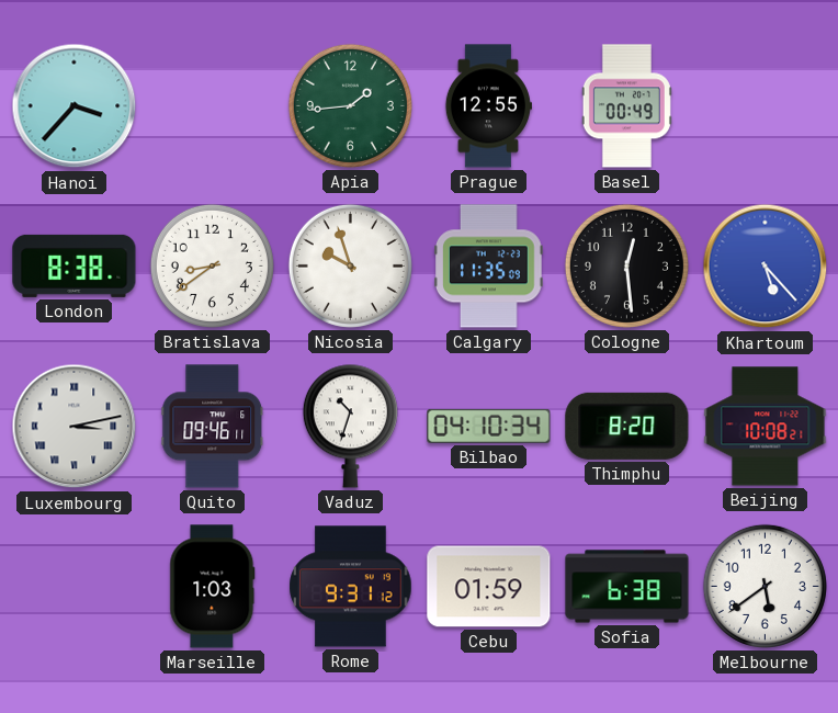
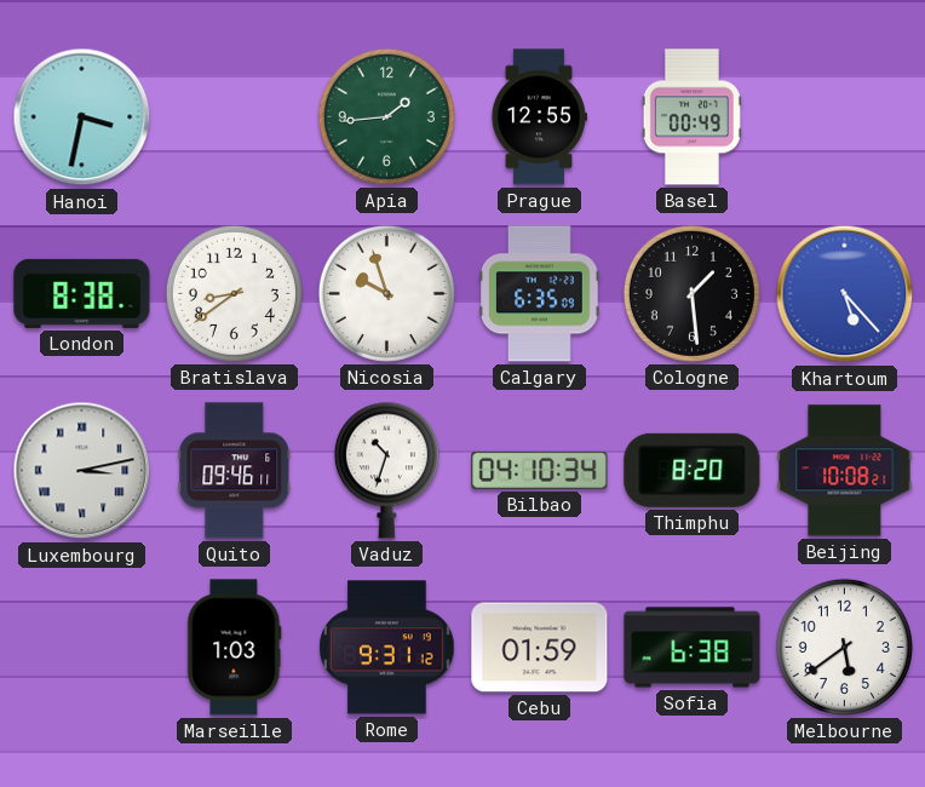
Hanoi: 3:37 -> 3:32 (82, 117)
Calgary: 11:35 -> 6:35 (540, 294)
Cologne: 12:29 -> 1:29 (691, 293)
